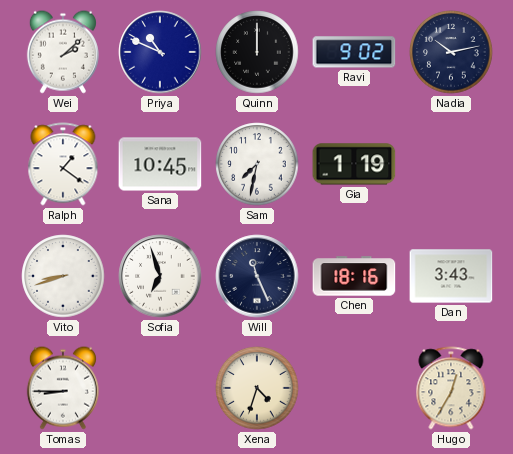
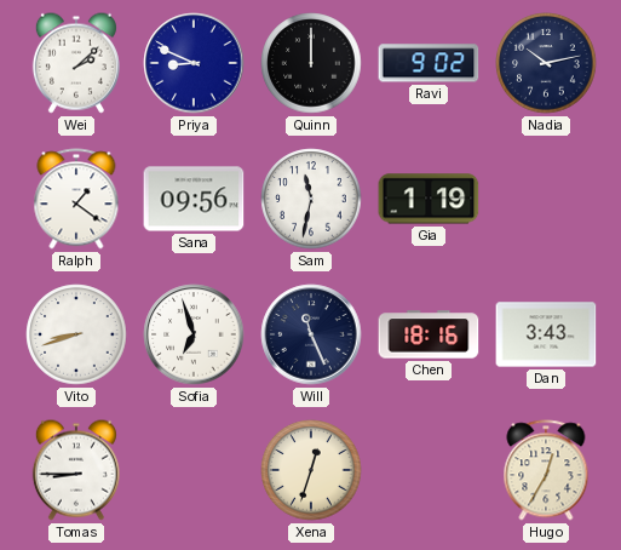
Priya: 10:49 -> 8:49 (194, 63)
Sana: 10:45 -> 09:56 (194, 199)
Sam: 7:32 -> 11:32 (311, 199)
Xena: 4:33 -> 12:33 (311, 470)
